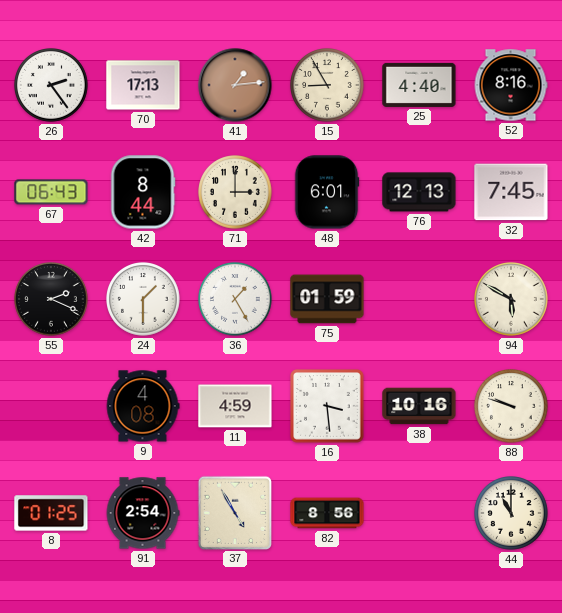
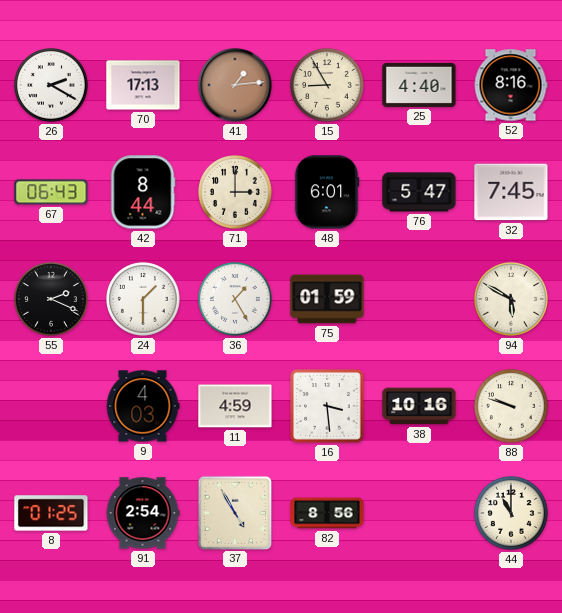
26: 2:24 -> 2:20 (52, 86)
76: 12:13 -> 5:47 (419, 192)
9: 4:08 -> 4:03 (143, 406)
